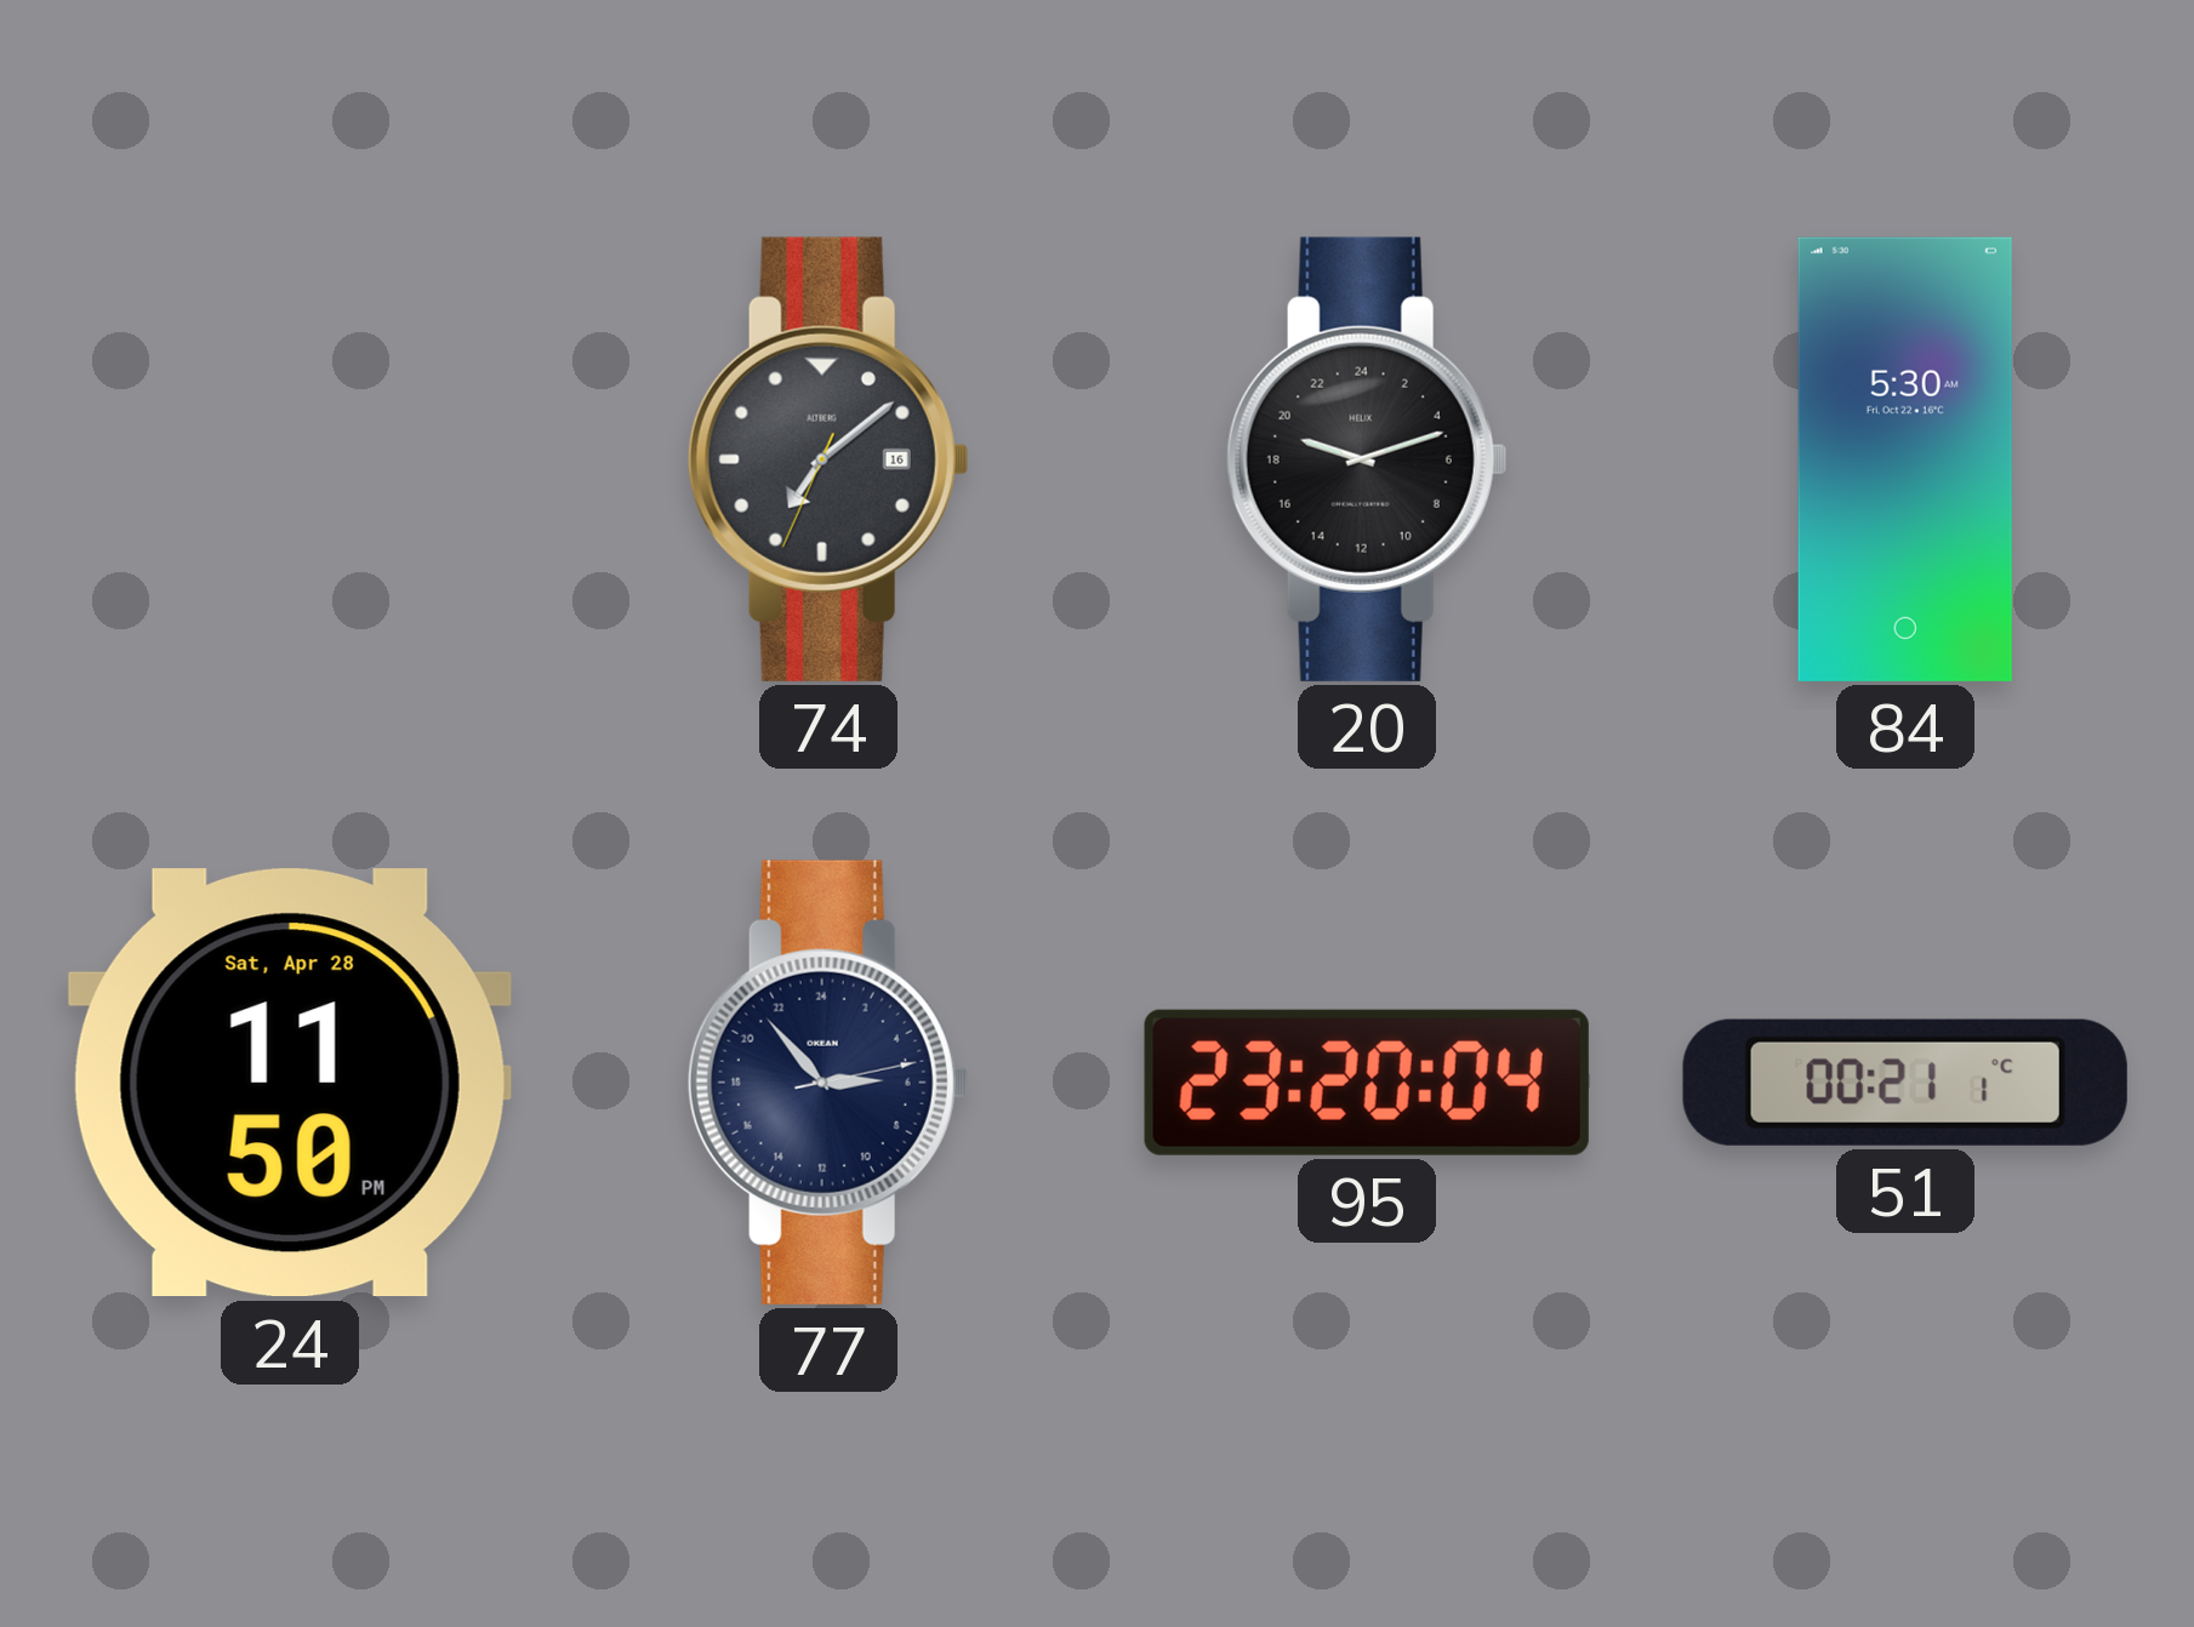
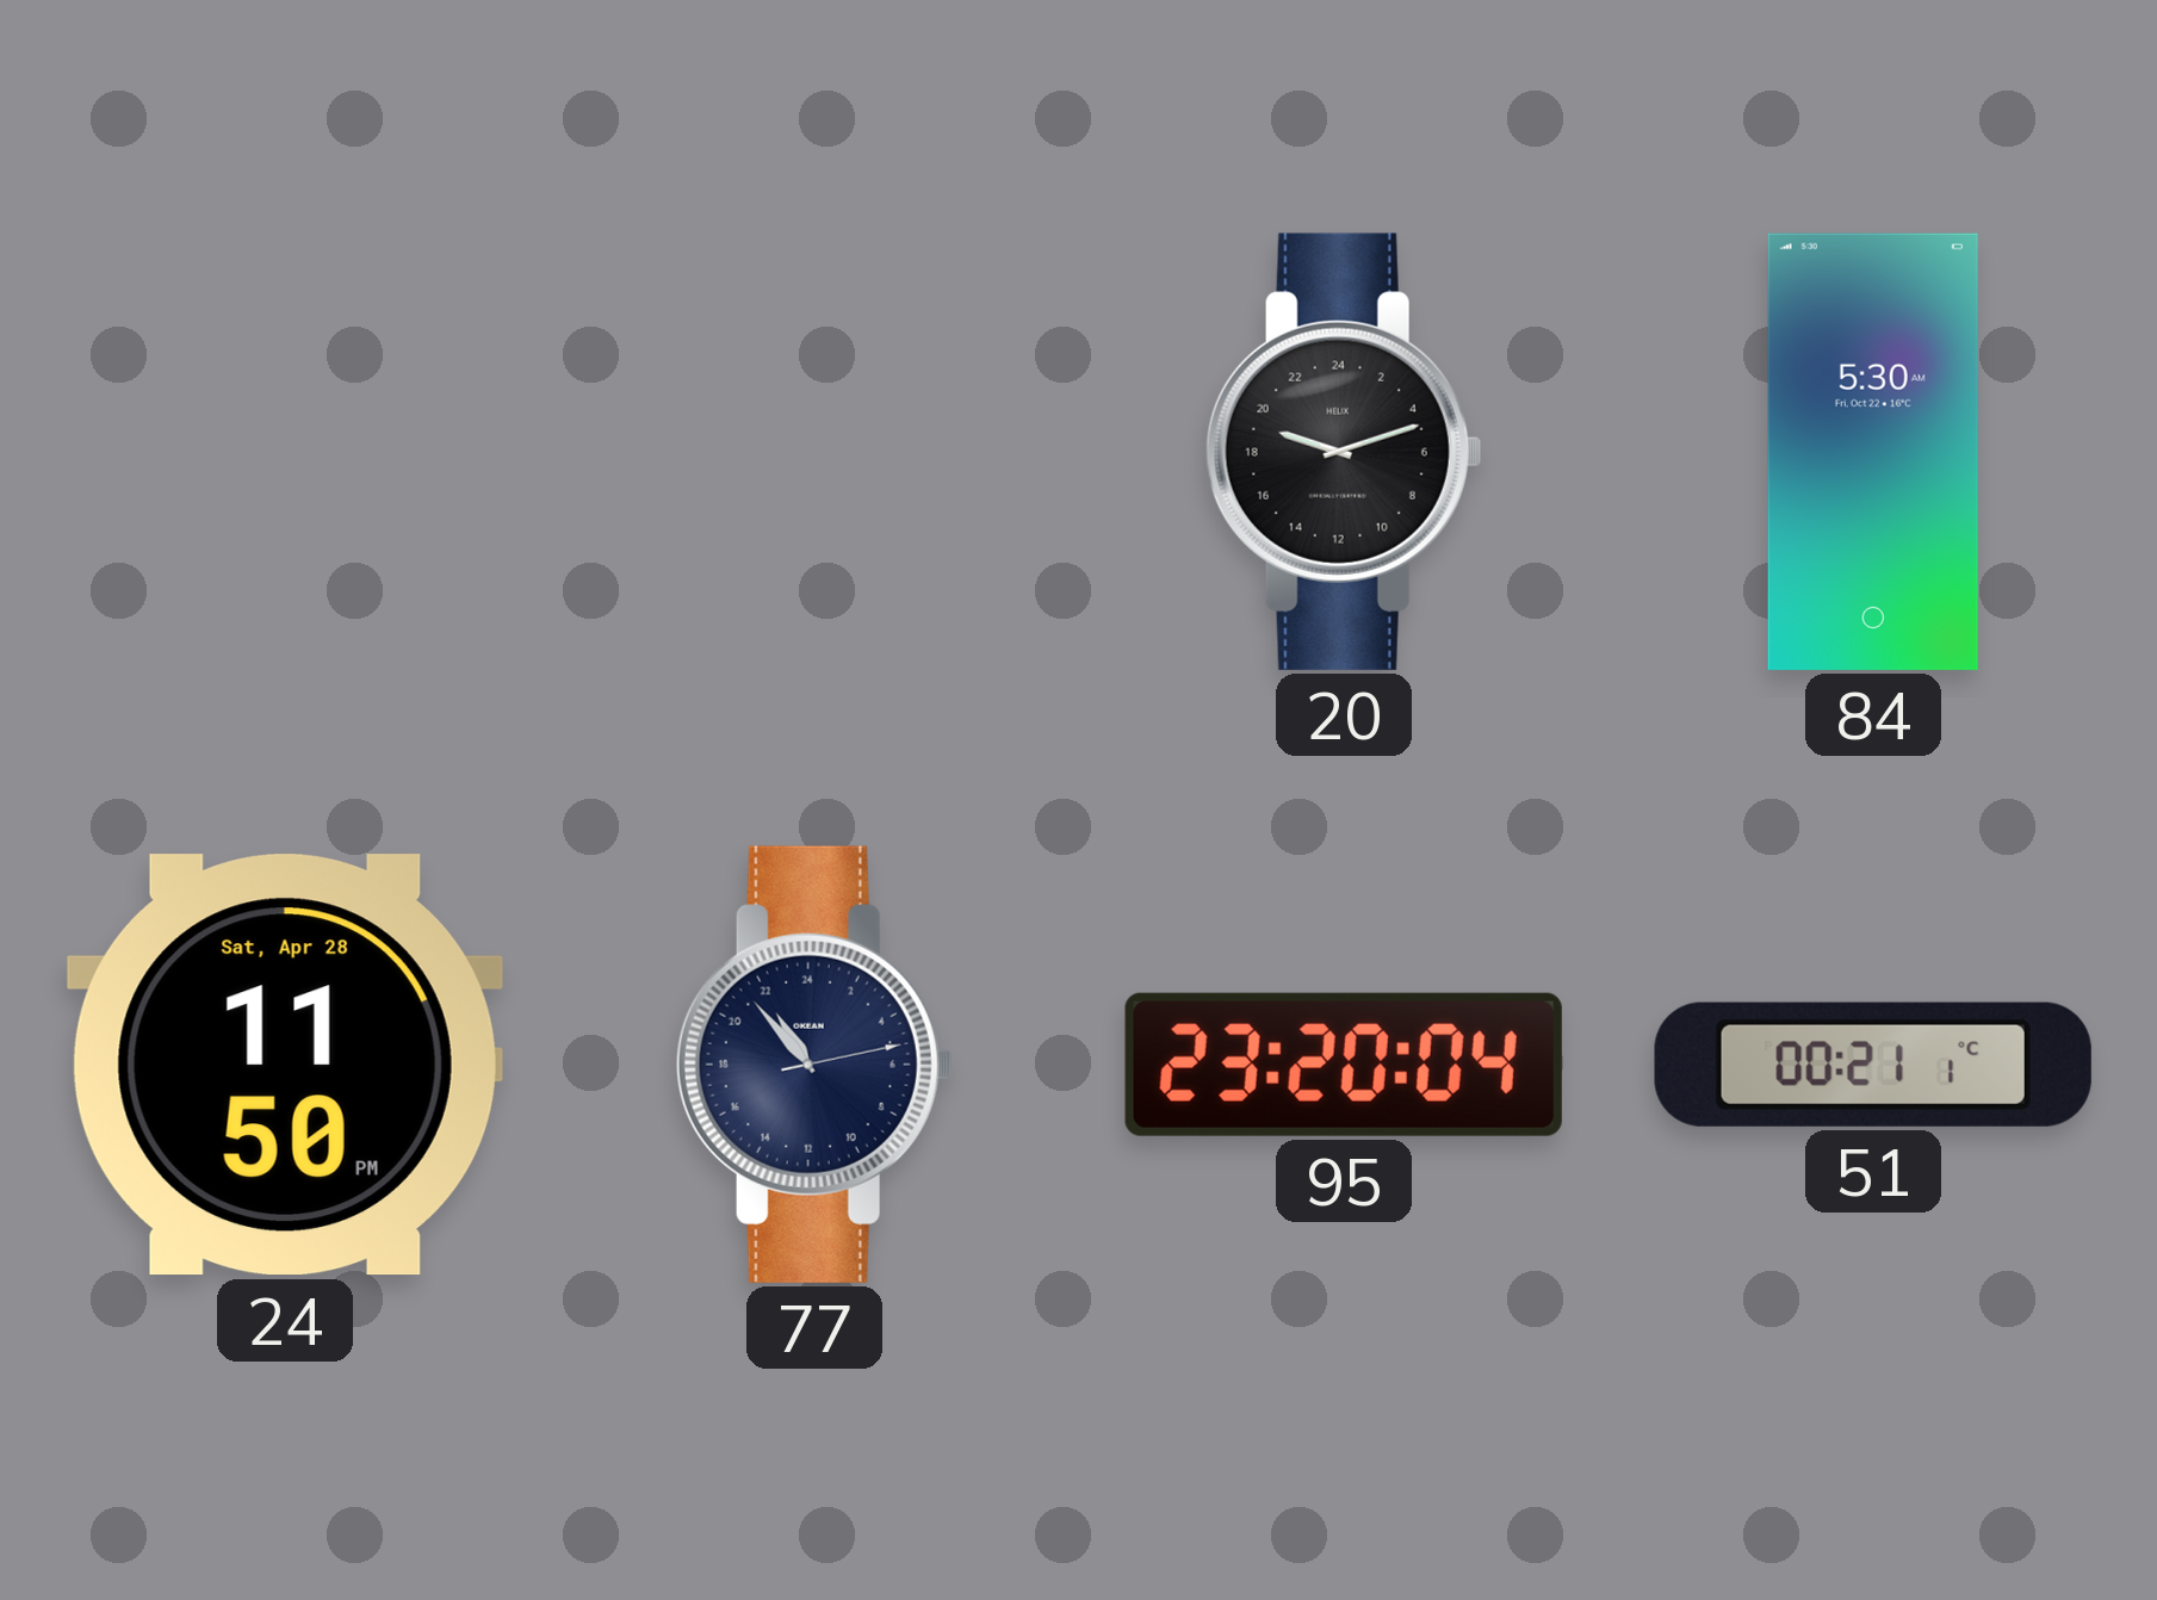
74: 7:08 -> none (828, 459)
77: 5:53 -> 21:53 (814, 1065)
